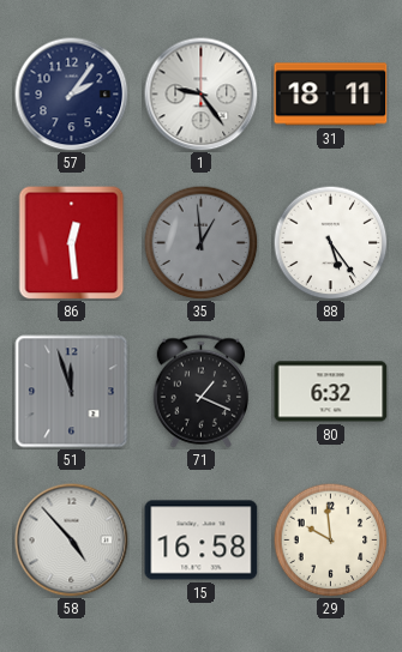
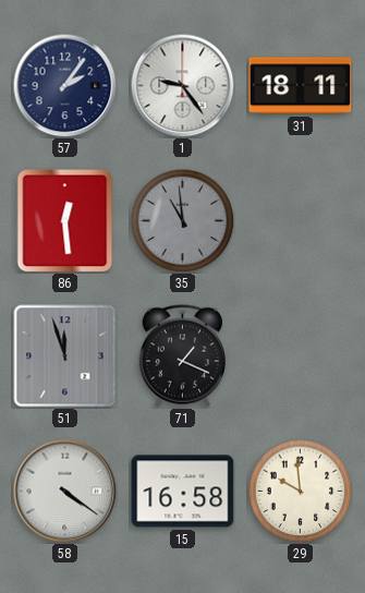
35: 12:59 -> 10:59 (182, 220)
88: 5:24 -> none (330, 242)
80: 6:32 -> none (331, 392)
58: 4:53 -> 4:21 (64, 491)
